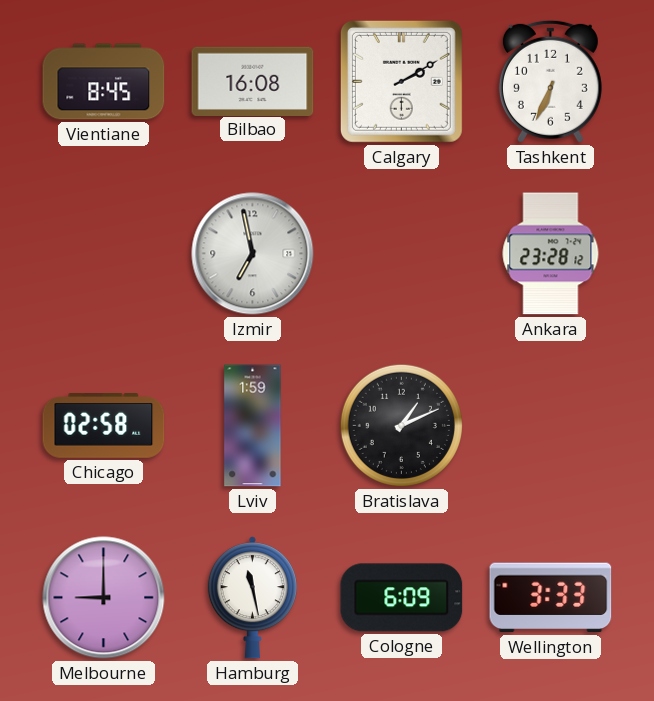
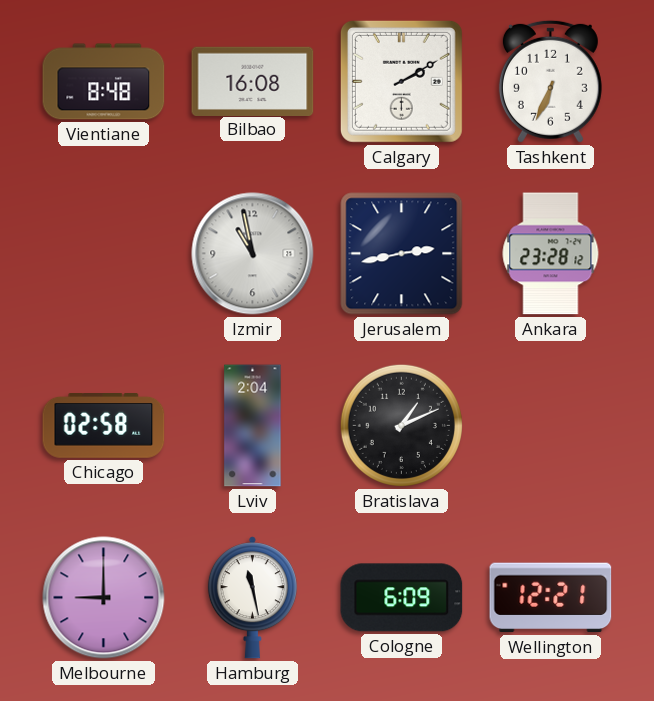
Vientiane: 8:45 -> 8:48 (104, 82)
Izmir: 6:58 -> 10:58 (253, 254)
Jerusalem: none -> 2:43 (402, 254)
Lviv: 1:59 -> 2:04 (253, 426)
Wellington: 3:33 -> 12:21 (551, 598)
